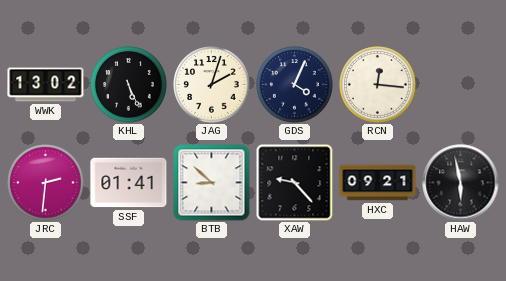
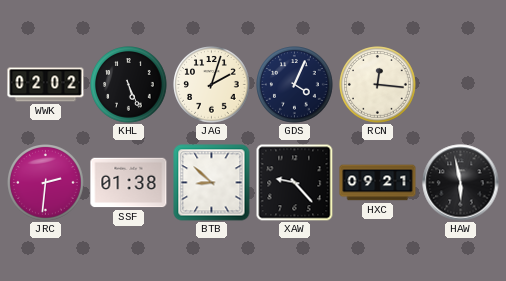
WWK: 13:02 -> 02:02 (46, 85)
SSF: 01:41 -> 01:38 (129, 183)
